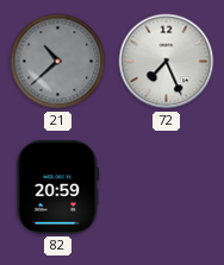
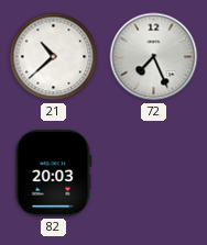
21 dial: grey -> white (54, 57)
82: 20:59 -> 20:03 (54, 172)
